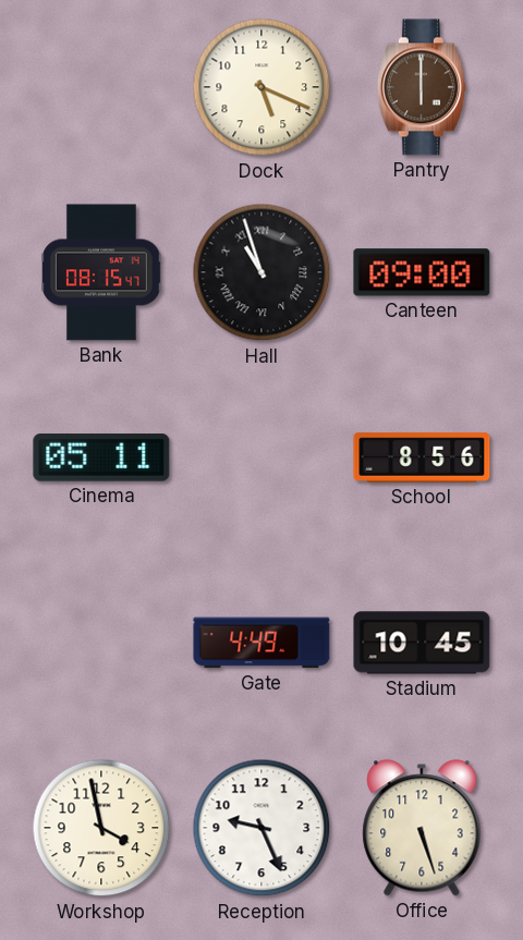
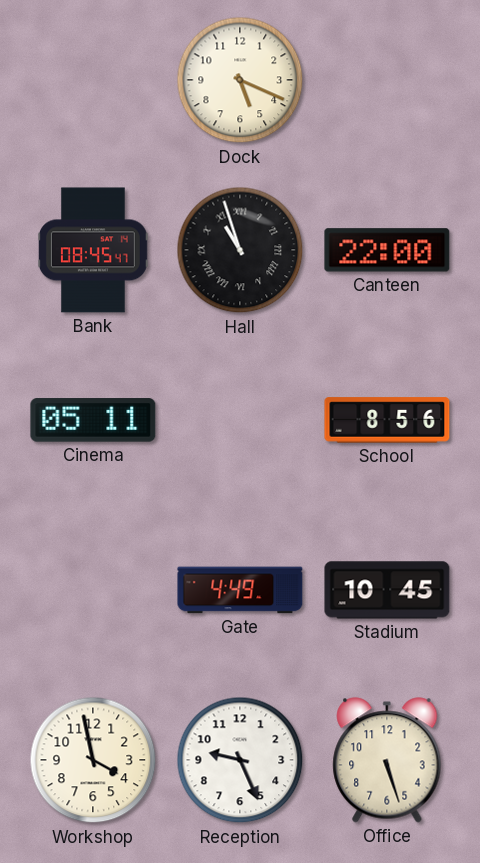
Pantry: 6:00 -> none (422, 87)
Bank: 08:15 -> 08:45 (93, 250)
Canteen: 09:00 -> 22:00 (387, 250)
